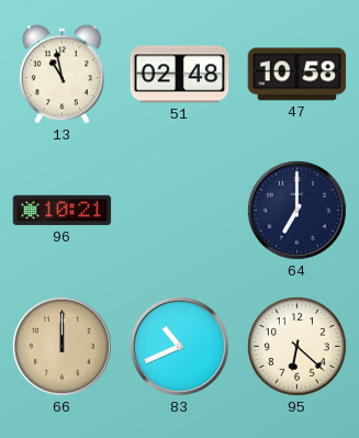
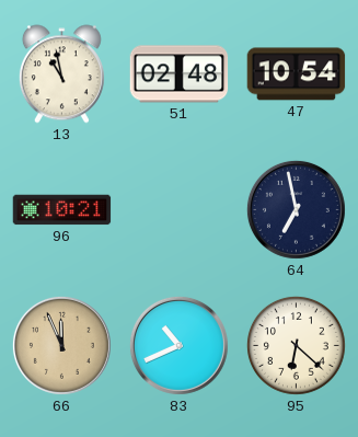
47: 10:58 -> 10:54 (297, 74)
64: 7:00 -> 6:58 (296, 209)
66: 12:00 -> 11:56 (61, 345)
